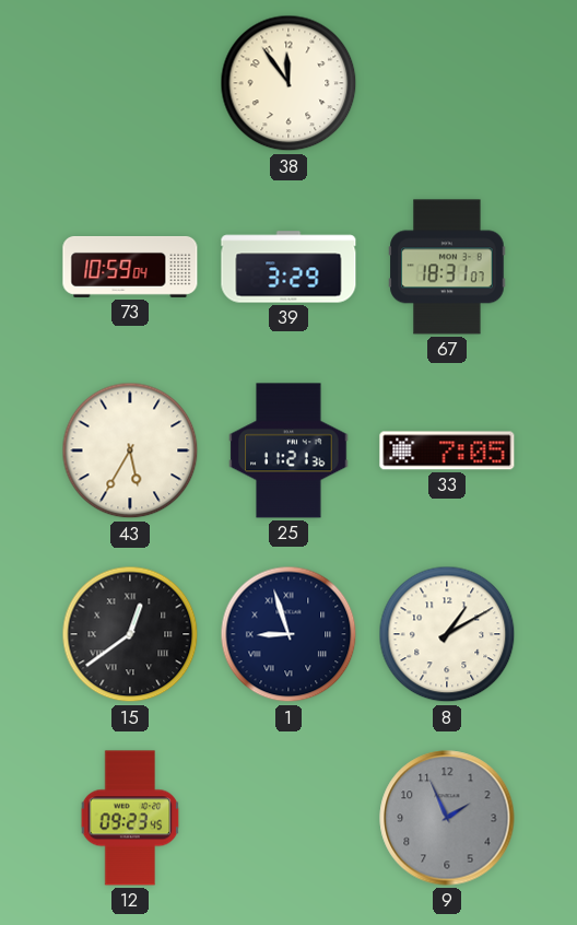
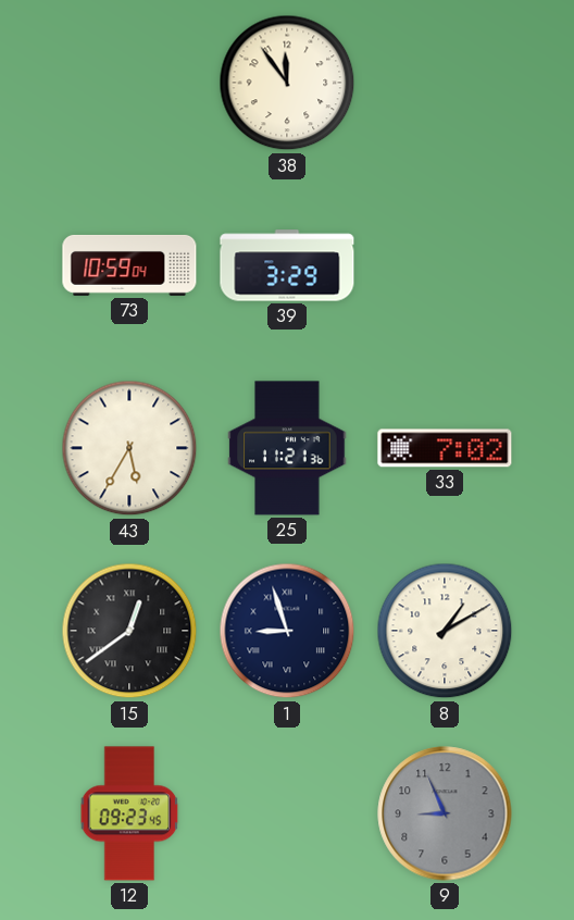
67: 18:31 -> none (447, 267)
33: 7:05 -> 7:02 (445, 448)
9: 1:56 -> 8:56 (445, 813)
